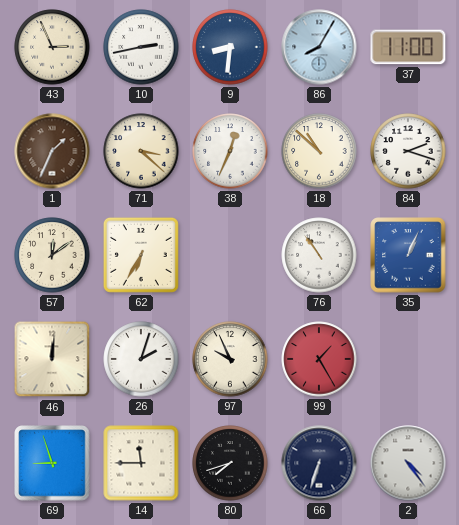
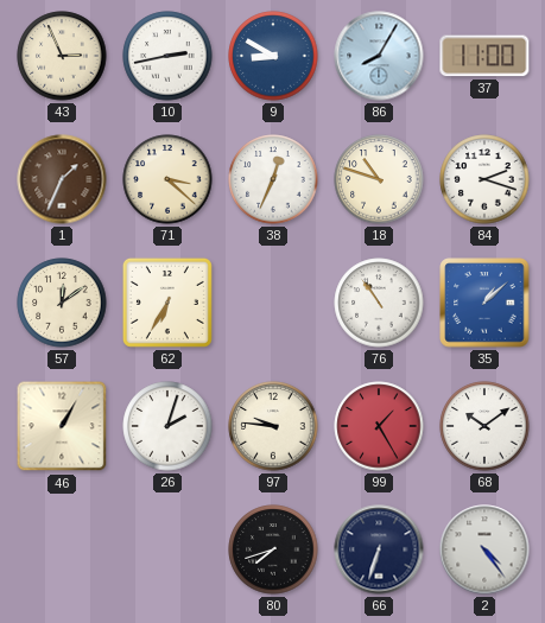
9: 8:31 -> 8:50 (273, 56)
18: 10:52 -> 10:48 (379, 179)
35: 1:04 -> 1:08 (484, 303)
46: 12:01 -> 1:05 (62, 426)
97: 9:56 -> 9:46 (273, 426)
68: none -> 10:09 (484, 426)
69: 8:57 -> none (52, 463)
14: 11:45 -> none (141, 463)
